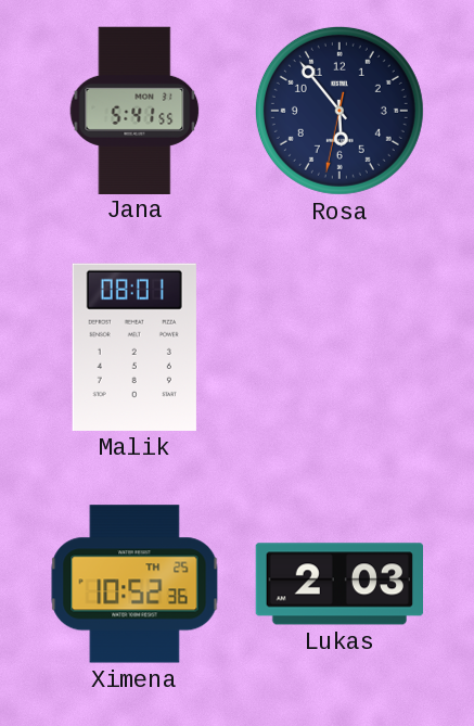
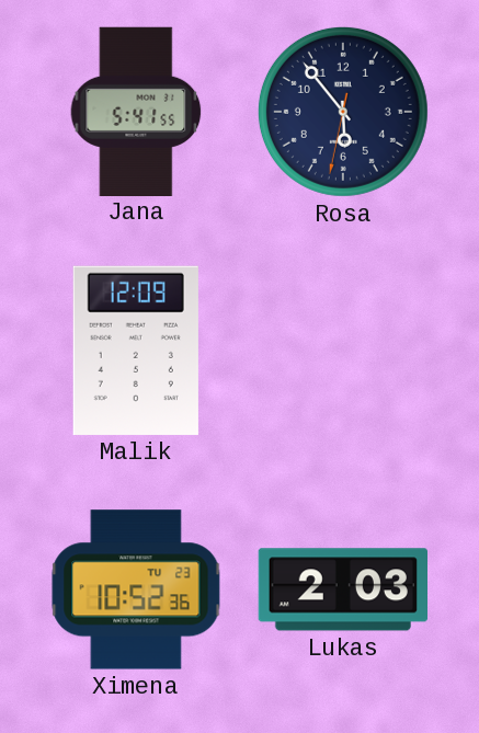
Malik: 08:01 -> 12:09 (136, 351)
Ximena date: TH 25 -> TU 23 (136, 589)
